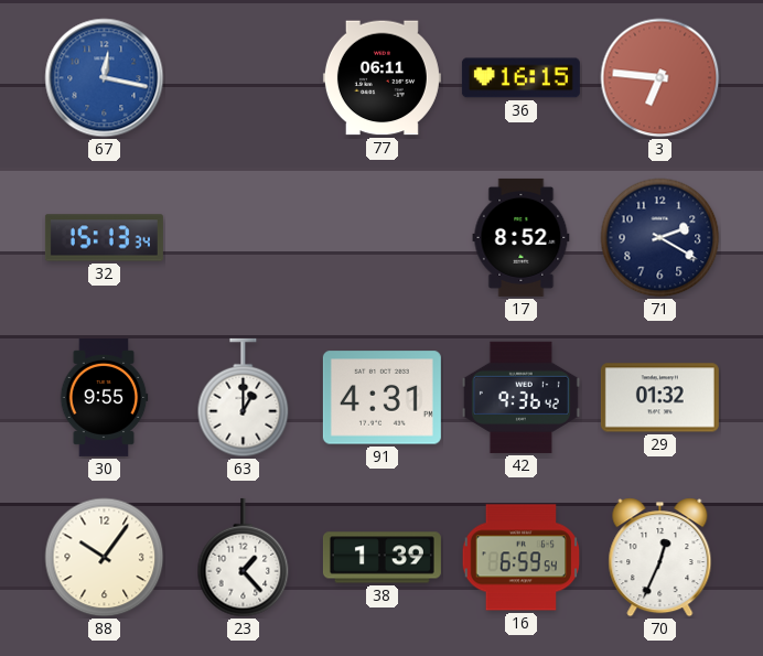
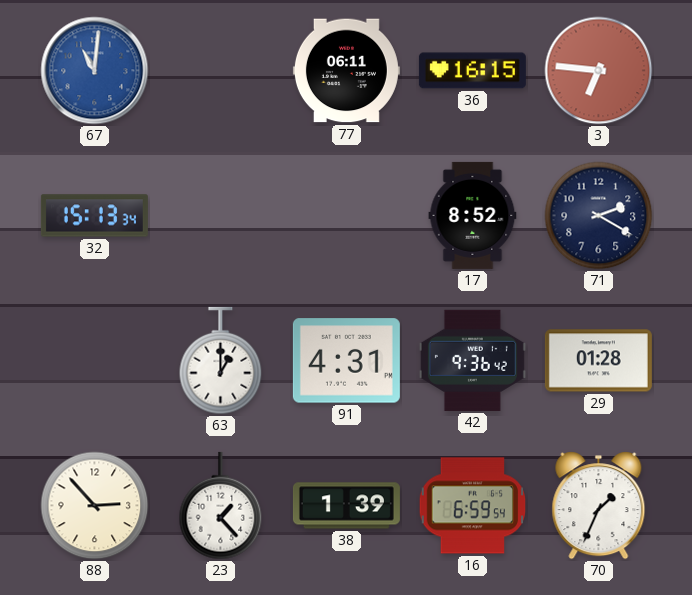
67: 12:17 -> 11:01 (95, 71)
30: 9:55 -> none (104, 397)
29: 01:32 -> 01:28 (598, 361)
88: 10:06 -> 2:53 (95, 506)
70: 12:34 -> 1:34 (599, 506)
